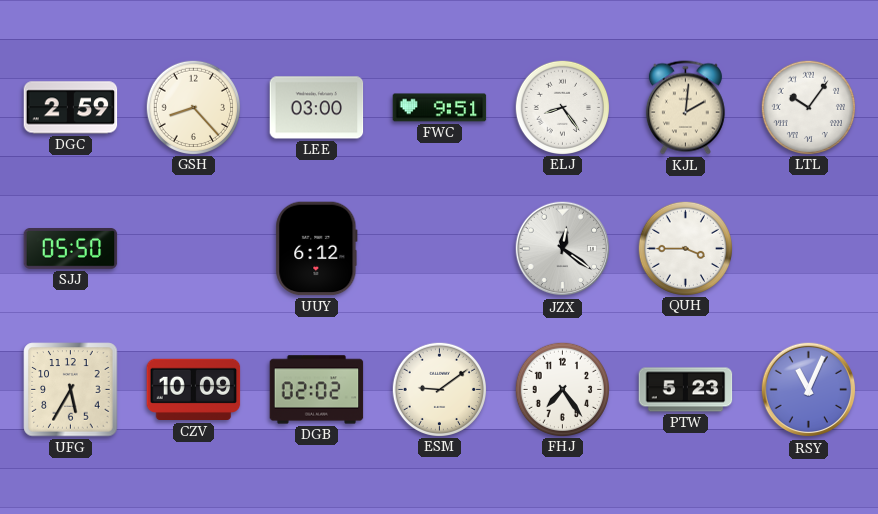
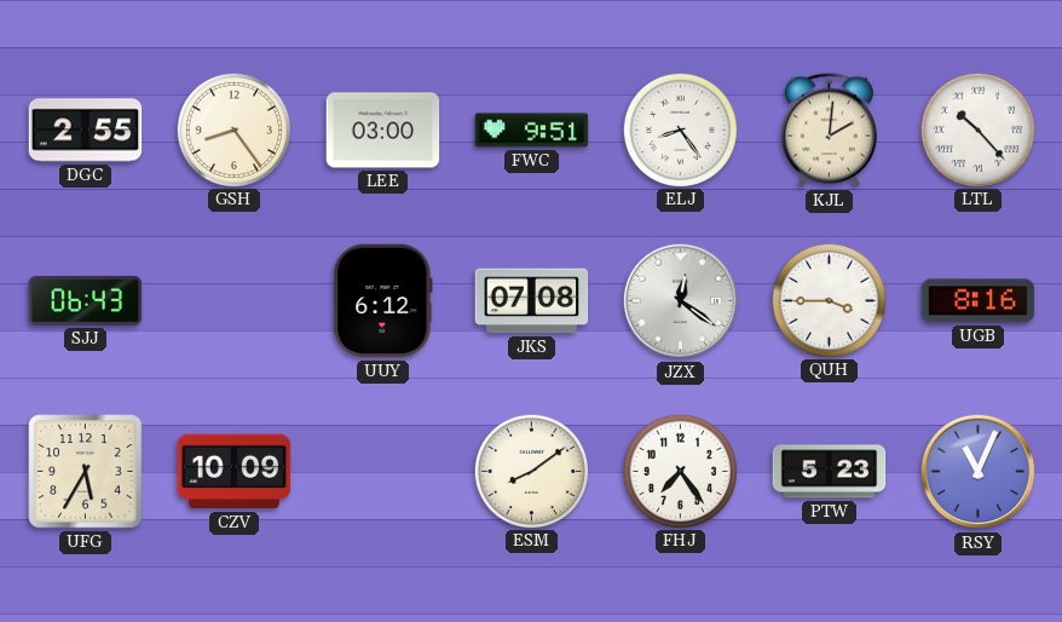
DGC: 2:59 -> 2:55 (86, 131)
GSH: 8:23 -> 8:24 (233, 129)
LTL: 10:06 -> 10:23 (977, 129)
SJJ: 05:50 -> 06:43 (86, 301)
JKS: none -> 07:08 (532, 301)
UGB: none -> 8:16 (979, 301)
DGB: 02:02 -> none (317, 390)
ESM: 9:09 -> 8:09 (531, 471)
